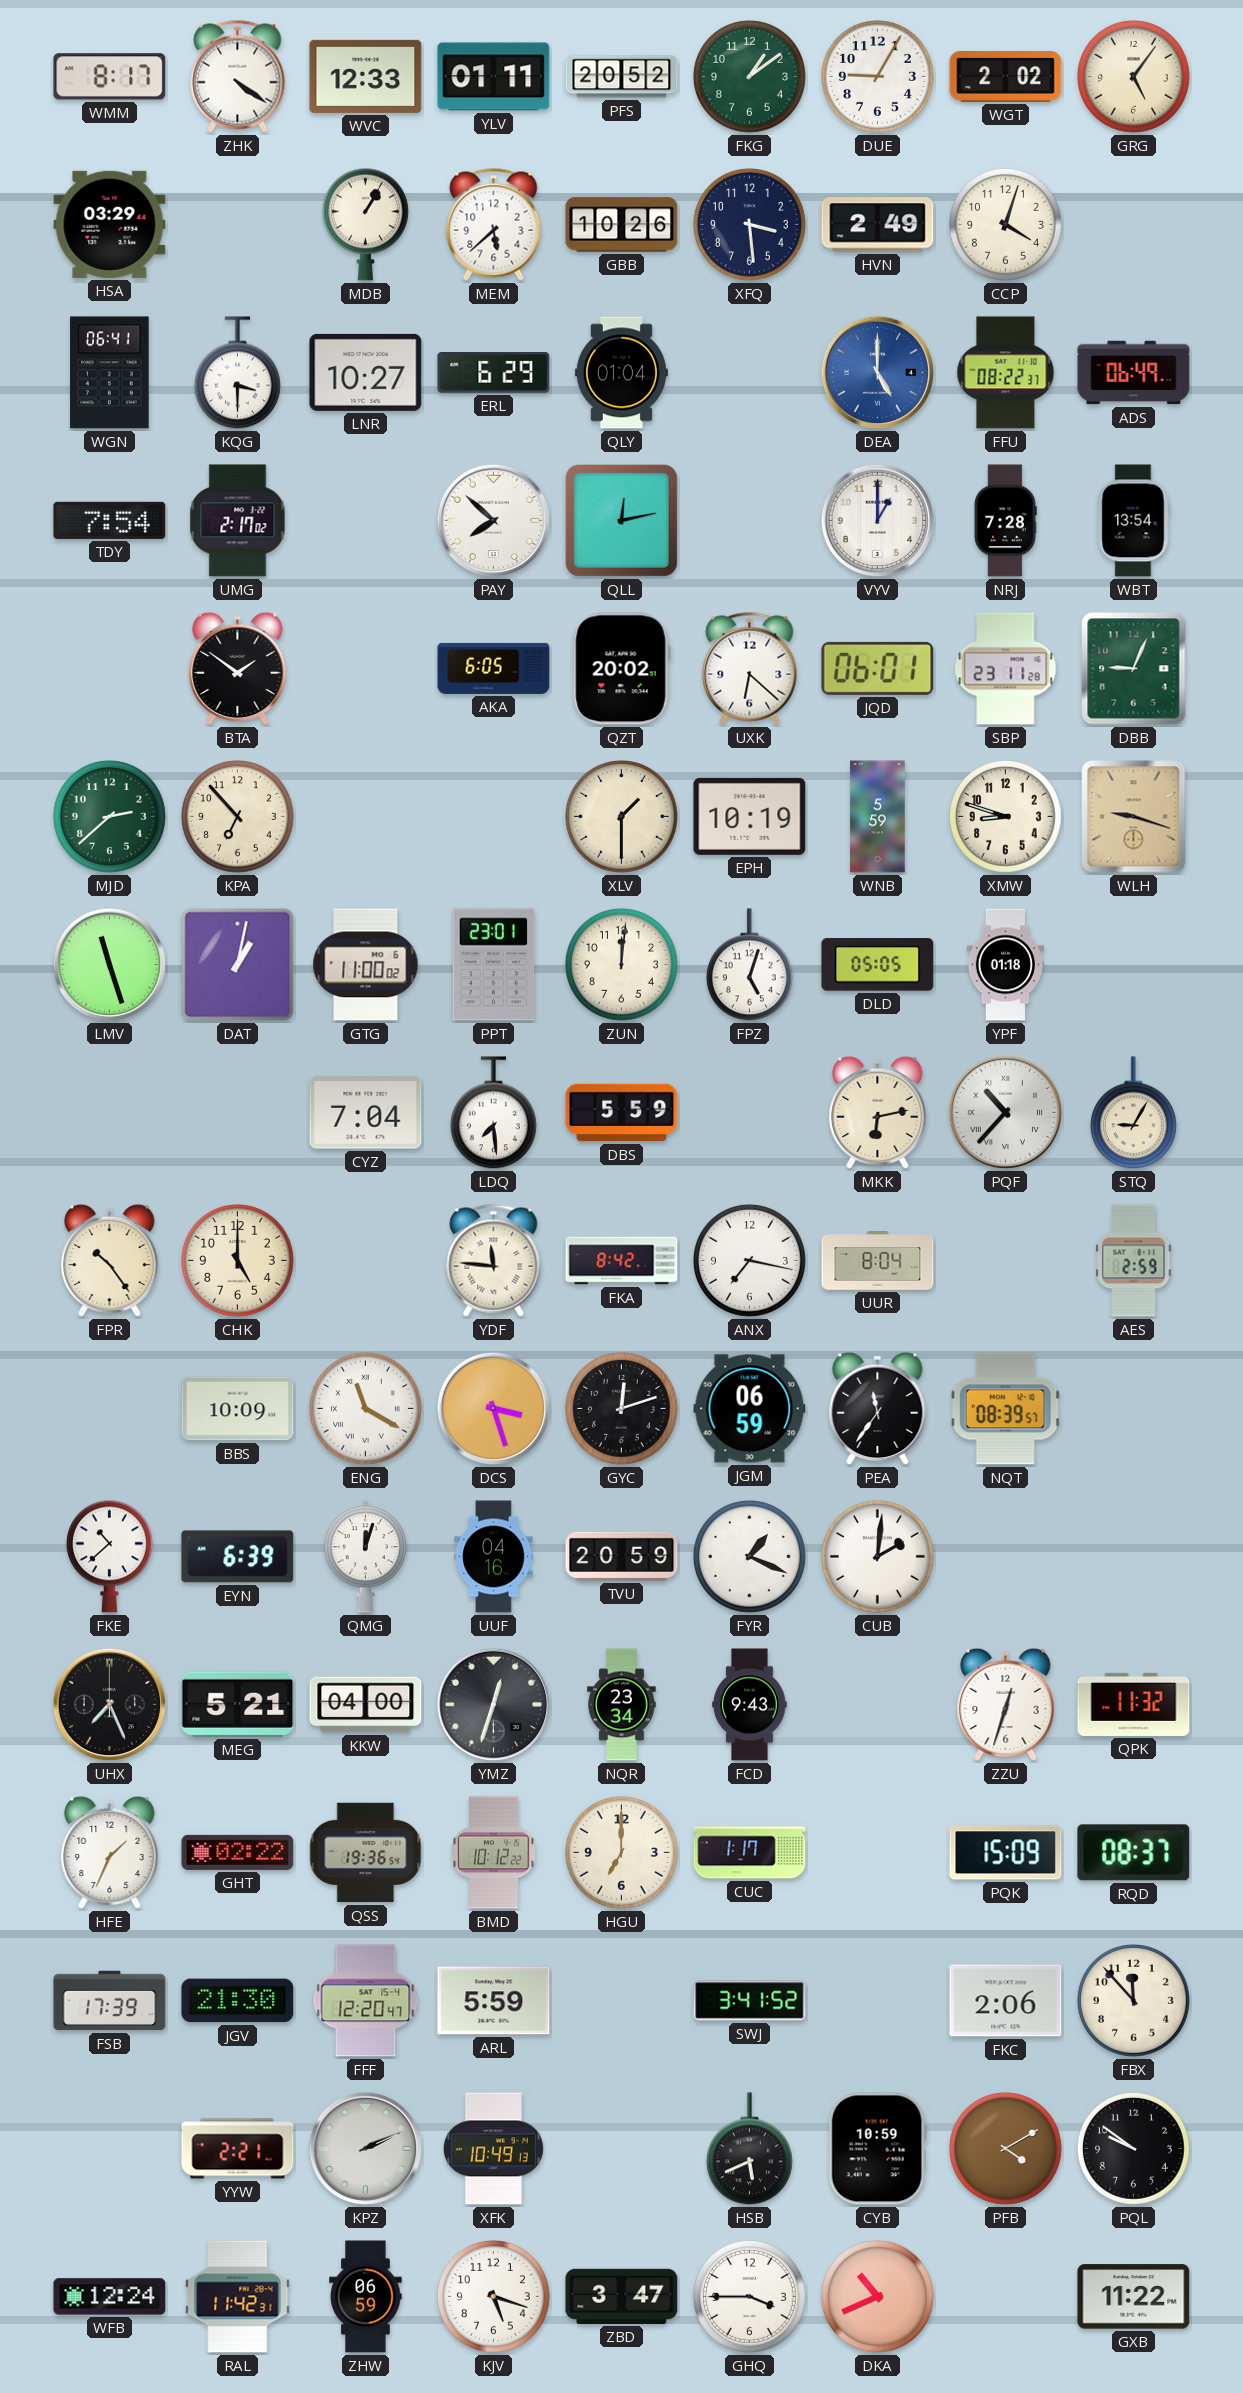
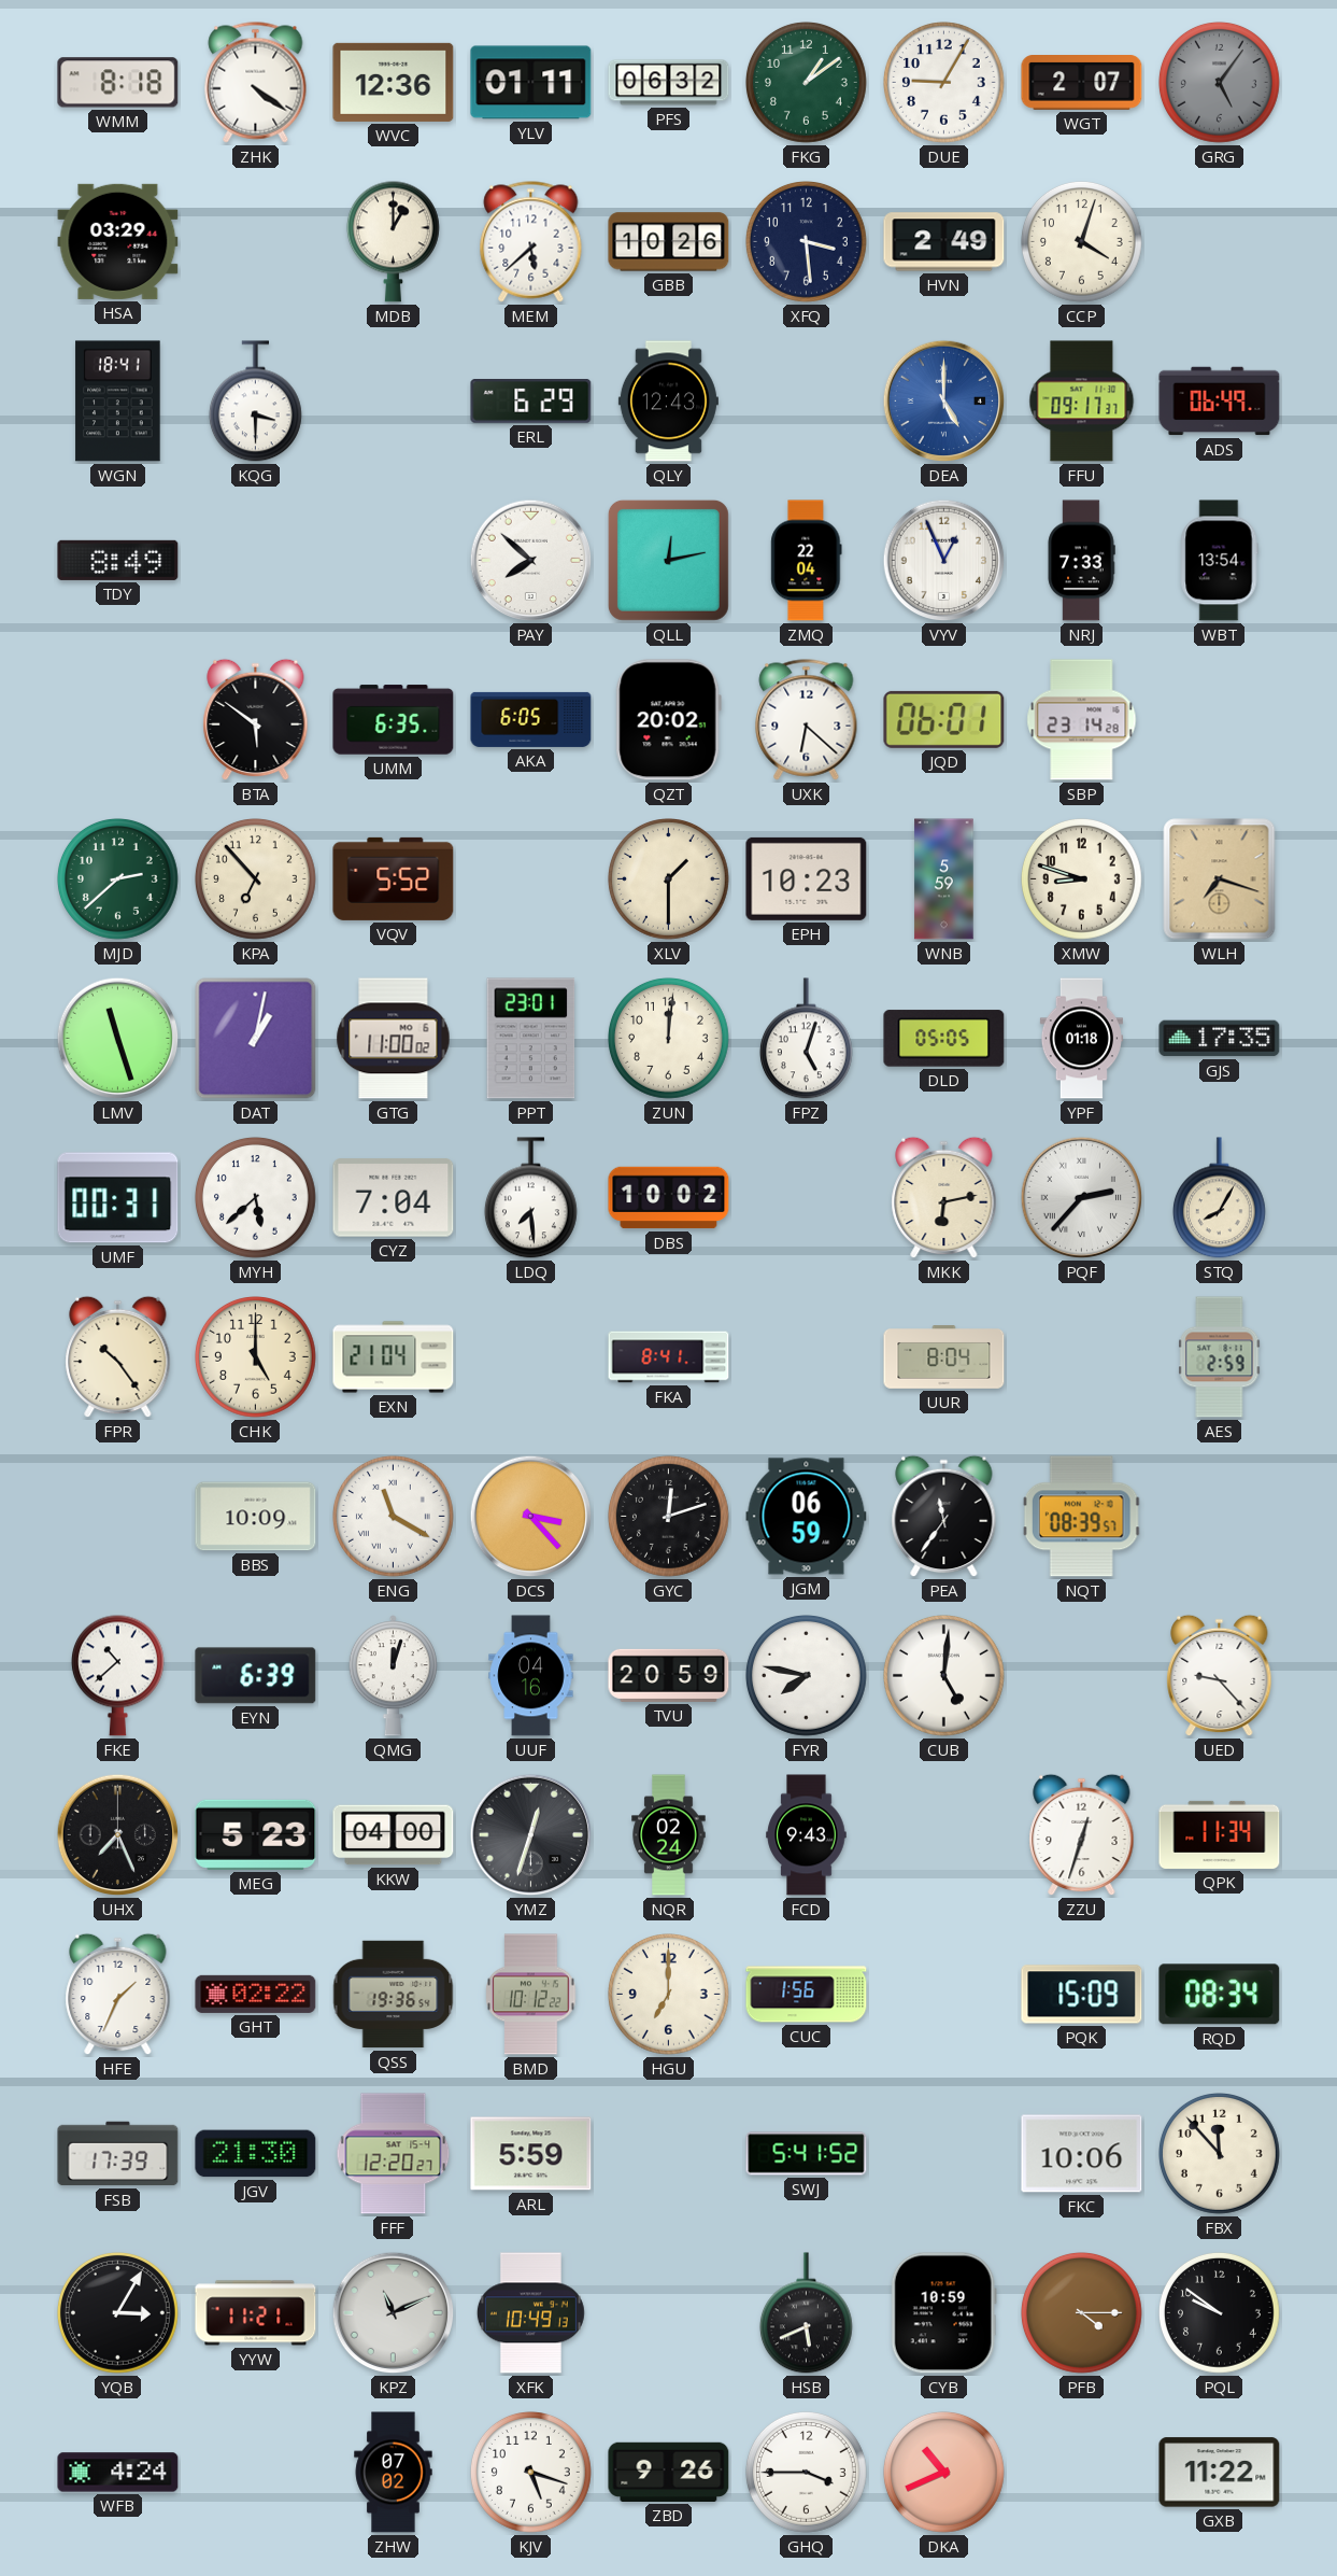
WMM: 8:17 -> 8:18 (118, 83)
WVC: 12:33 -> 12:36 (394, 82)
PFS: 20:52 -> 06:32 (669, 83)
WGT: 2:02 -> 2:07 (1082, 83)
GRG dial: cream -> grey (1220, 83)
MDB: 1:05 -> 1:00 (393, 241)
WGN: 06:41 -> 18:41 (118, 402)
LNR: 10:27 -> none (366, 372)
QLY: 01:04 -> 12:43 (668, 402)
FFU: 08:22 -> 09:17 (1082, 402)
TDY: 7:54 -> 8:49 (118, 560)
UMG: 2:17 -> none (238, 521)
ZMQ: none -> 22:04 (807, 561)
VYV: 1:00 -> 12:56 (944, 561)
NRJ: 7:28 -> 7:33 (1081, 561)
BTA: 1:51 -> 5:51 (256, 720)
UMM: none -> 6:35 (394, 720)
SBP: 23:11 -> 23:14 (1082, 720)
DBB: 9:04 -> none (1134, 669)
VQV: none -> 5:52 (394, 878)
EPH: 10:19 -> 10:23 (807, 878)
WLH: 9:18 -> 7:18 (1220, 879)
GJS: none -> 17:35 (1220, 1039)
UMF: none -> 00:31 (118, 1198)
MYH: none -> 5:38 (256, 1198)
DBS: 5:59 -> 10:02 (669, 1198)
PQF: 10:37 -> 2:37 (1082, 1198)
STQ: 9:05 -> 8:05 (1219, 1198)
EXN: none -> 21:04 (394, 1357)
YDF: 11:46 -> none (494, 1261)
FKA: 8:42 -> 8:41 (669, 1357)
ANX: 7:17 -> none (750, 1261)
DCS: 3:27 -> 3:23 (531, 1517)
FYR: 1:19 -> 7:47 (807, 1676)
CUB: 2:01 -> 5:01 (944, 1676)
UED: none -> 9:23 (1220, 1676)
MEG: 5:21 -> 5:23 (256, 1834)
NQR: 23:34 -> 02:24 (669, 1835)
QPK: 11:32 -> 11:34 (1220, 1834)
CUC: 1:17 -> 1:56 (807, 1995)
RQD: 08:37 -> 08:34 (1220, 1995)
FFF: 12:20:47 -> 12:20:27 (394, 2154)
SWJ: 3:41 -> 5:41 (807, 2154)
FKC: 2:06 -> 10:06 (1082, 2154)
YQB: none -> 3:05 (118, 2313)
YYW: 2:21 -> 11:21 (256, 2313)
KPZ: 2:11 -> 11:11 (394, 2313)
PFB: 4:10 -> 4:15 (1082, 2313)
WFB: 12:24 -> 4:24 (118, 2473)
RAL: 11:42 -> none (238, 2297)
ZHW: 06:59 -> 07:02 (394, 2473)
ZBD: 3:47 -> 9:26 (669, 2472)
